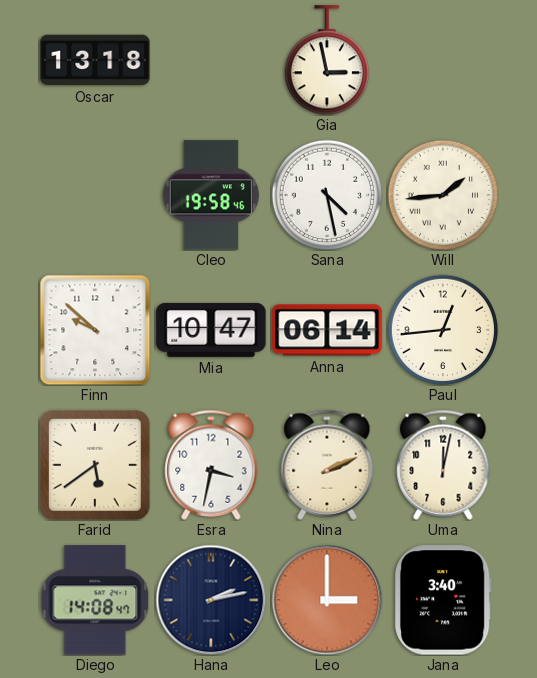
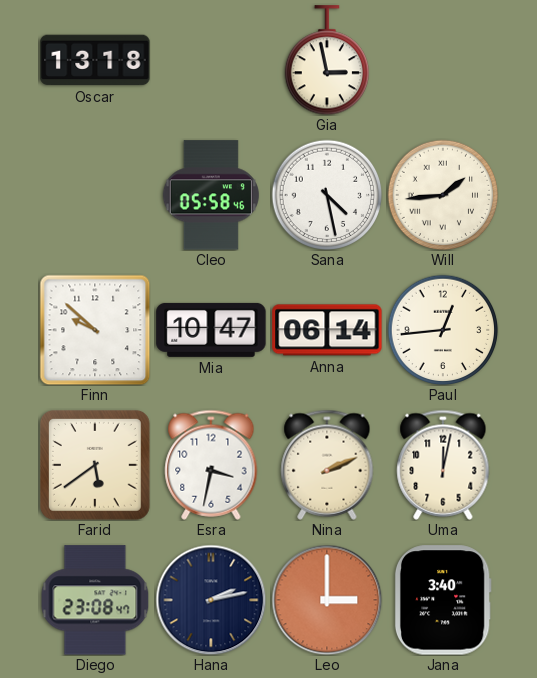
Cleo: 19:58 -> 05:58 (211, 195)
Diego: 14:08 -> 23:08 (95, 600)
